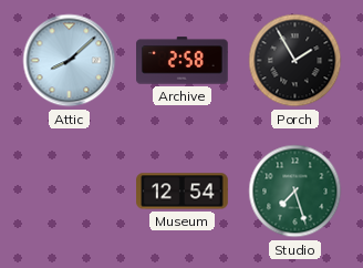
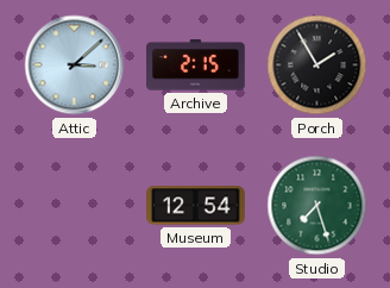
Attic: 8:08 -> 3:08 (75, 65)
Archive: 2:58 -> 2:15 (196, 65)
